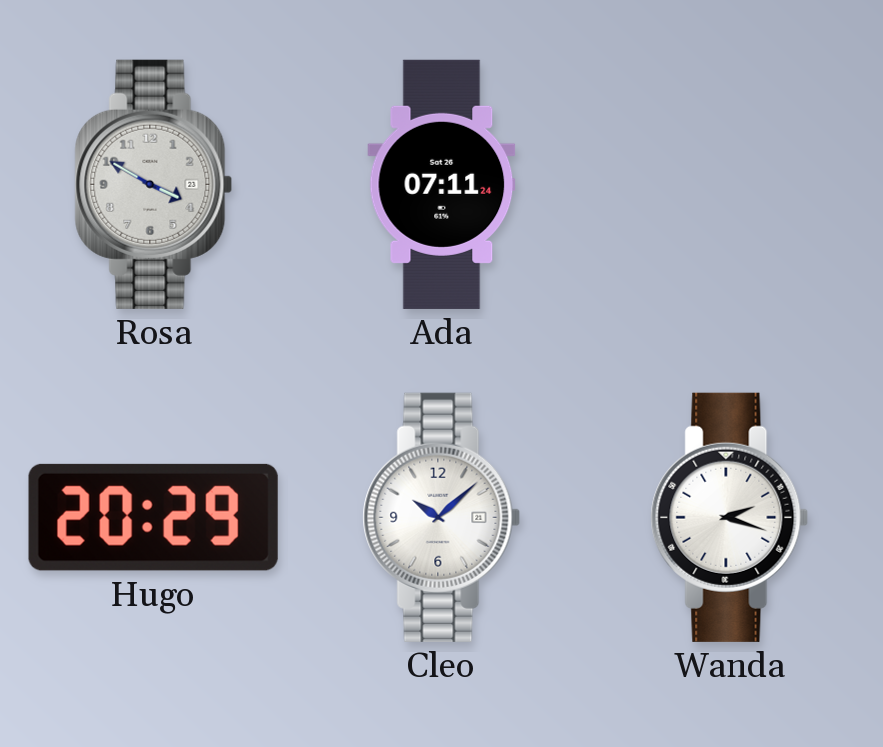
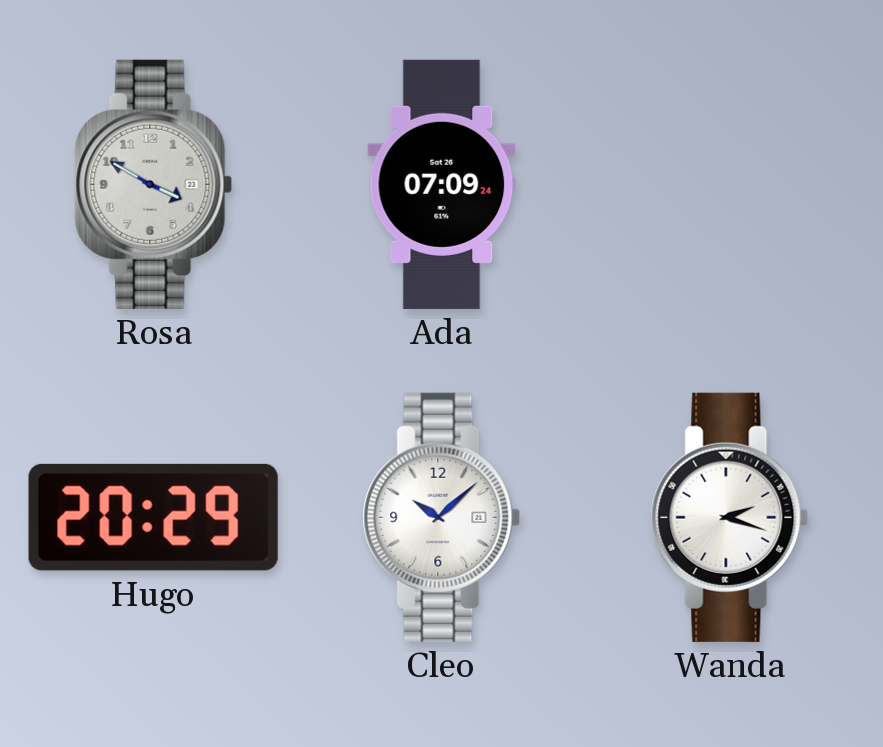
Ada: 07:11 -> 07:09 (442, 184)
